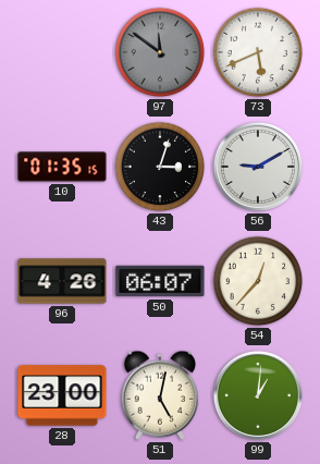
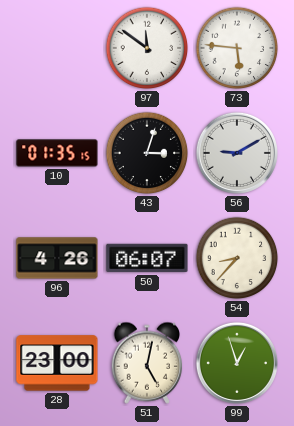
97 dial: grey -> white (147, 48)
73: 5:41 -> 5:46 (237, 48)
54: 12:37 -> 8:37 (237, 258)
99: 1:01 -> 12:57 (237, 363)
